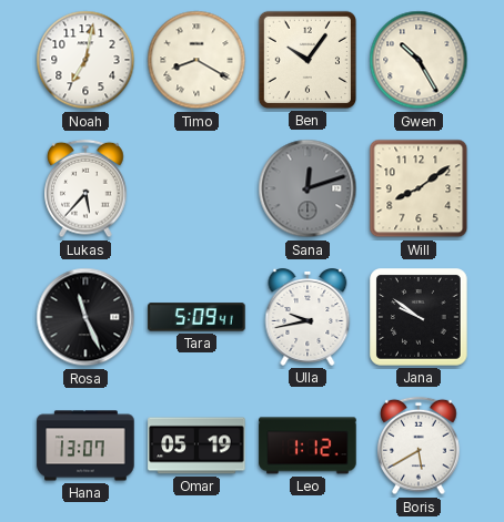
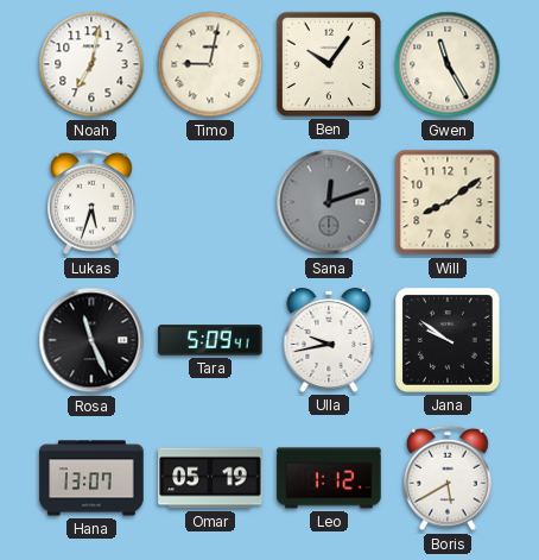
Timo: 8:20 -> 9:02 (210, 64)
Gwen: 10:25 -> 11:25 (448, 64)
Lukas: 5:37 -> 5:33 (91, 202)
